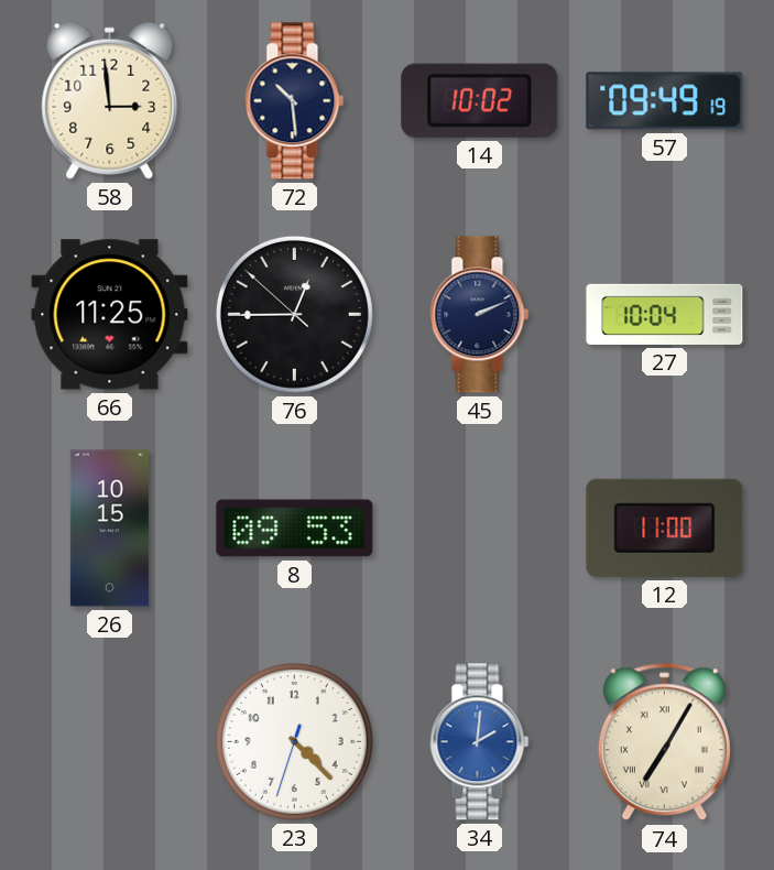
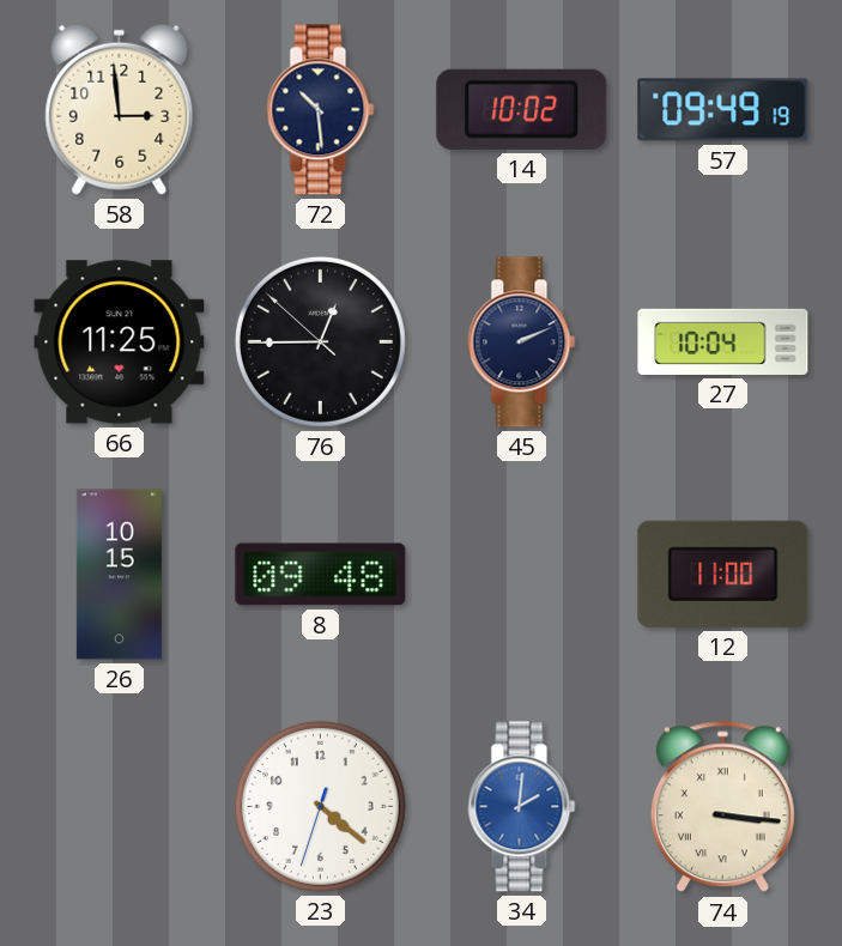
8: 09:53 -> 09:48 (321, 575)
23: 4:22 -> 4:21 (320, 806)
74: 7:05 -> 3:16 (722, 807)
